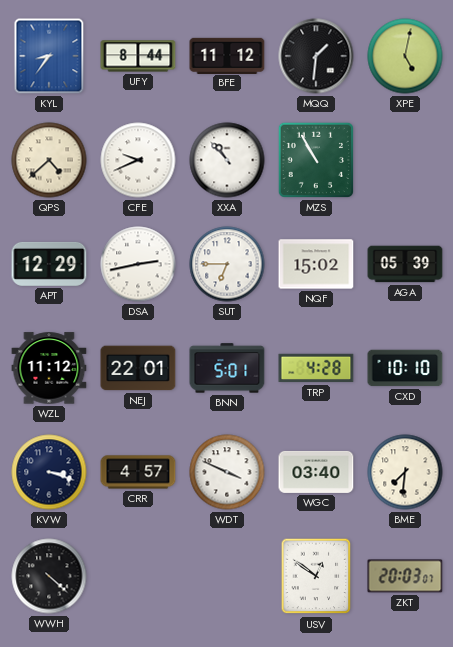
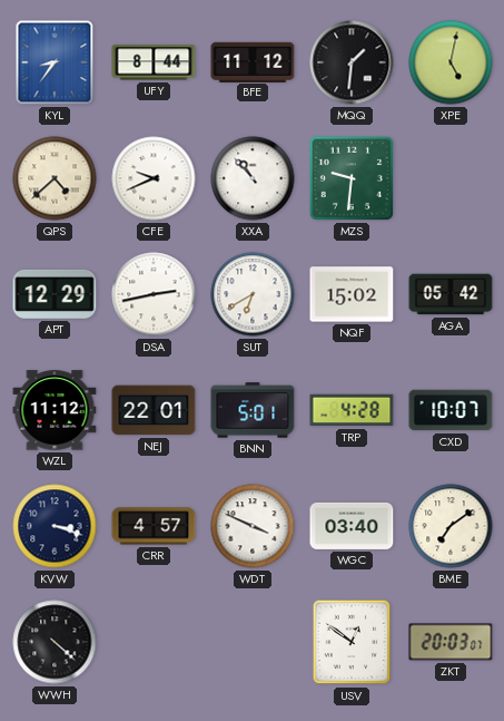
MZS: 10:55 -> 9:31 (352, 178)
SUT: 6:45 -> 6:40 (253, 294)
AGA: 05:39 -> 05:42 (451, 294)
CXD: 10:10 -> 10:07 (451, 410)
BME: 7:31 -> 7:09 (451, 526)
